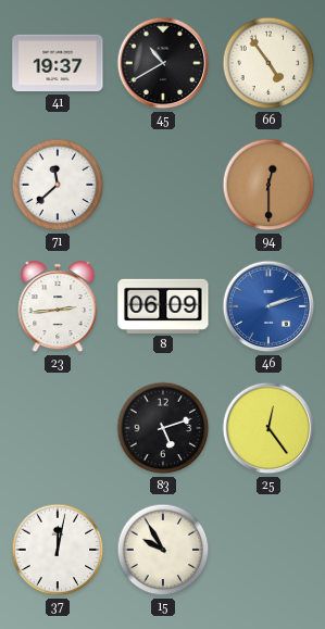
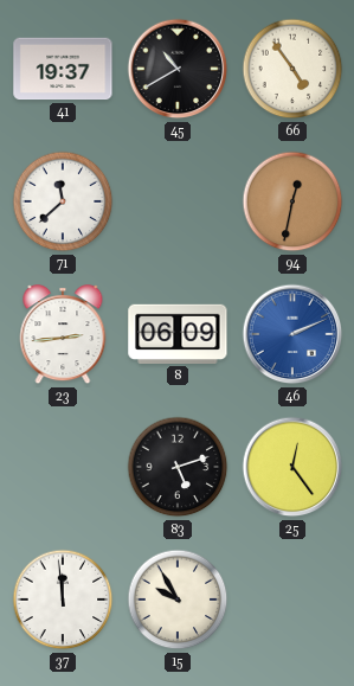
94: 12:30 -> 12:32 (292, 201)
46: 2:12 -> 2:11 (292, 334)
37: 12:02 -> 11:59 (63, 600)
